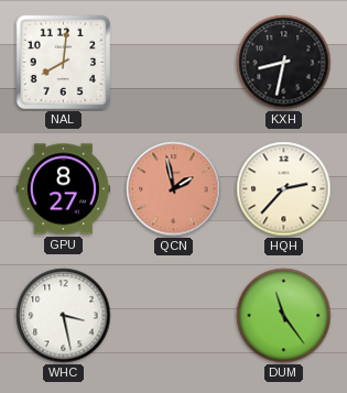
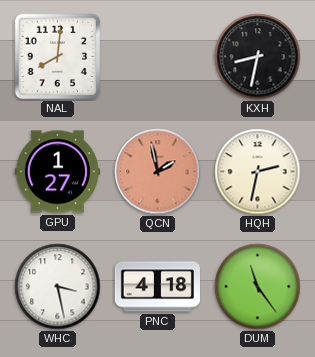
GPU: 8:27 -> 1:27 (57, 172)
HQH: 2:37 -> 2:32 (258, 172)
PNC: none -> 4:18 (157, 287)
